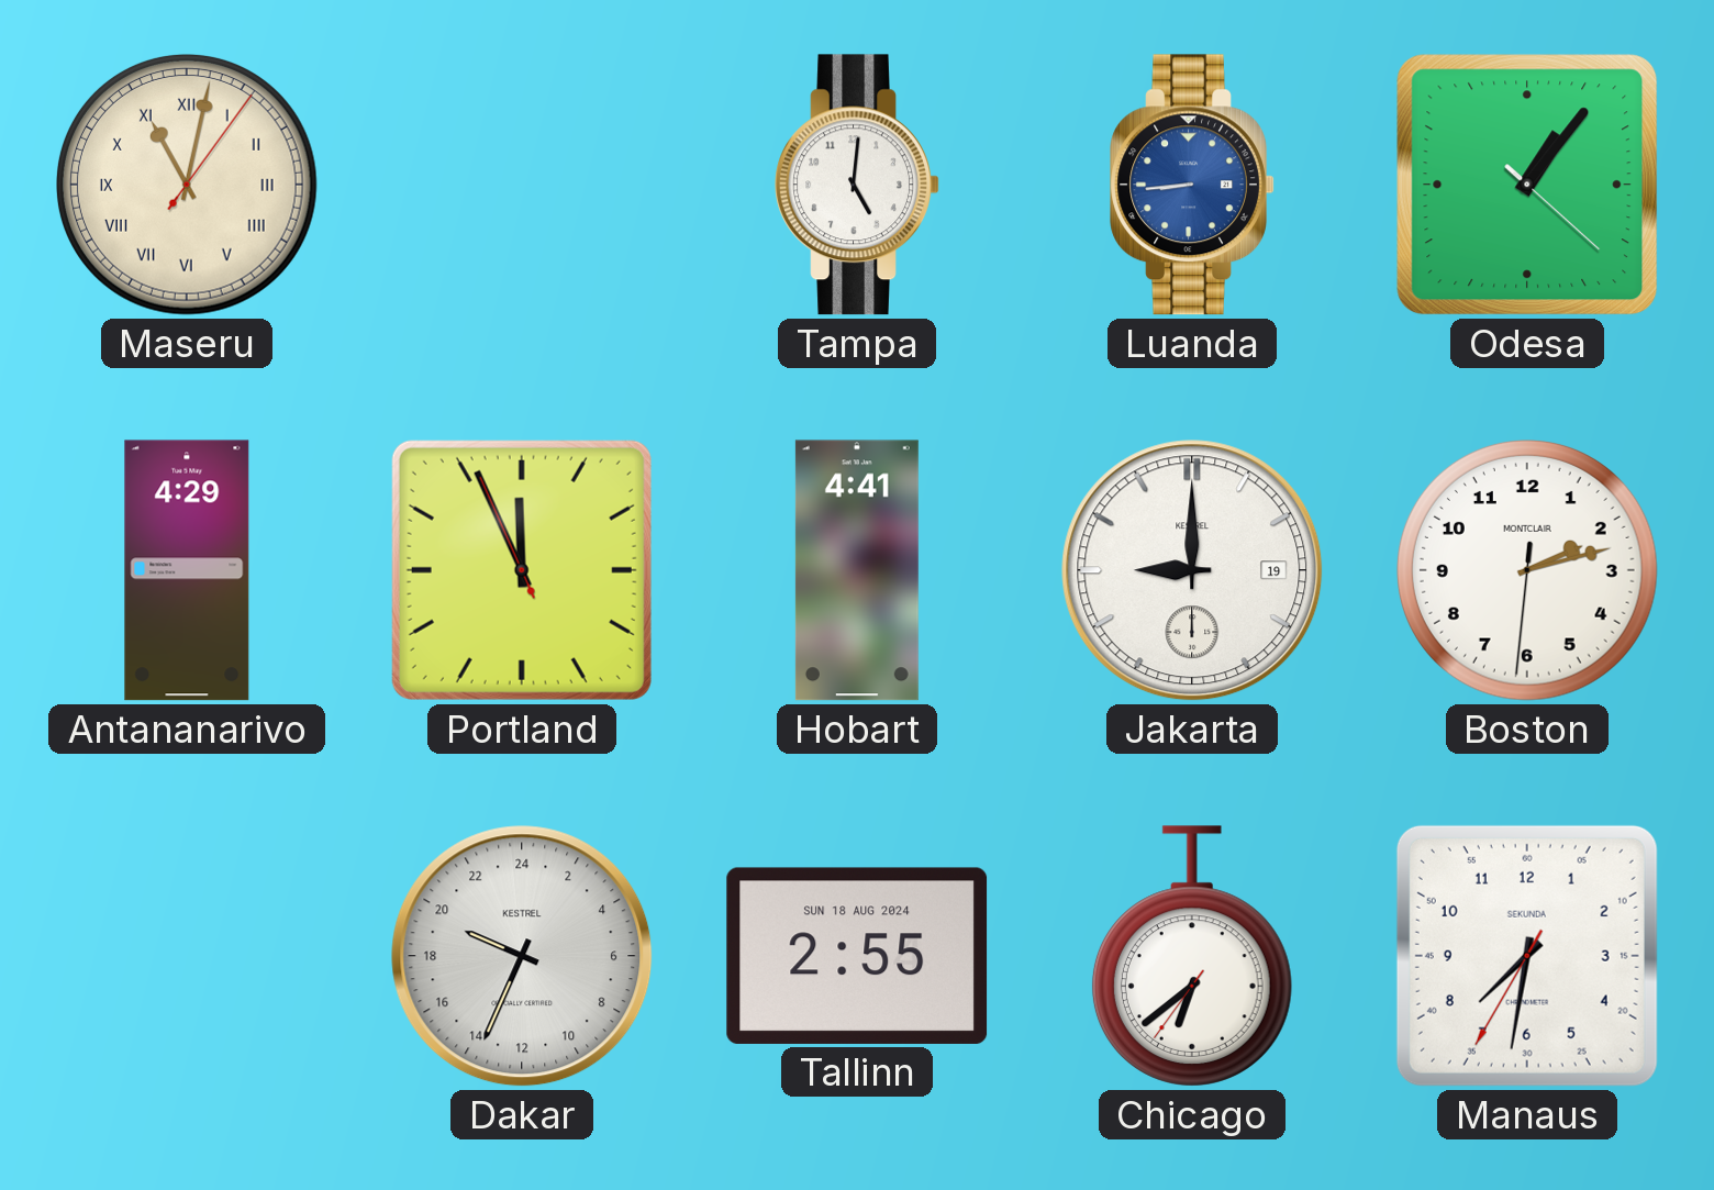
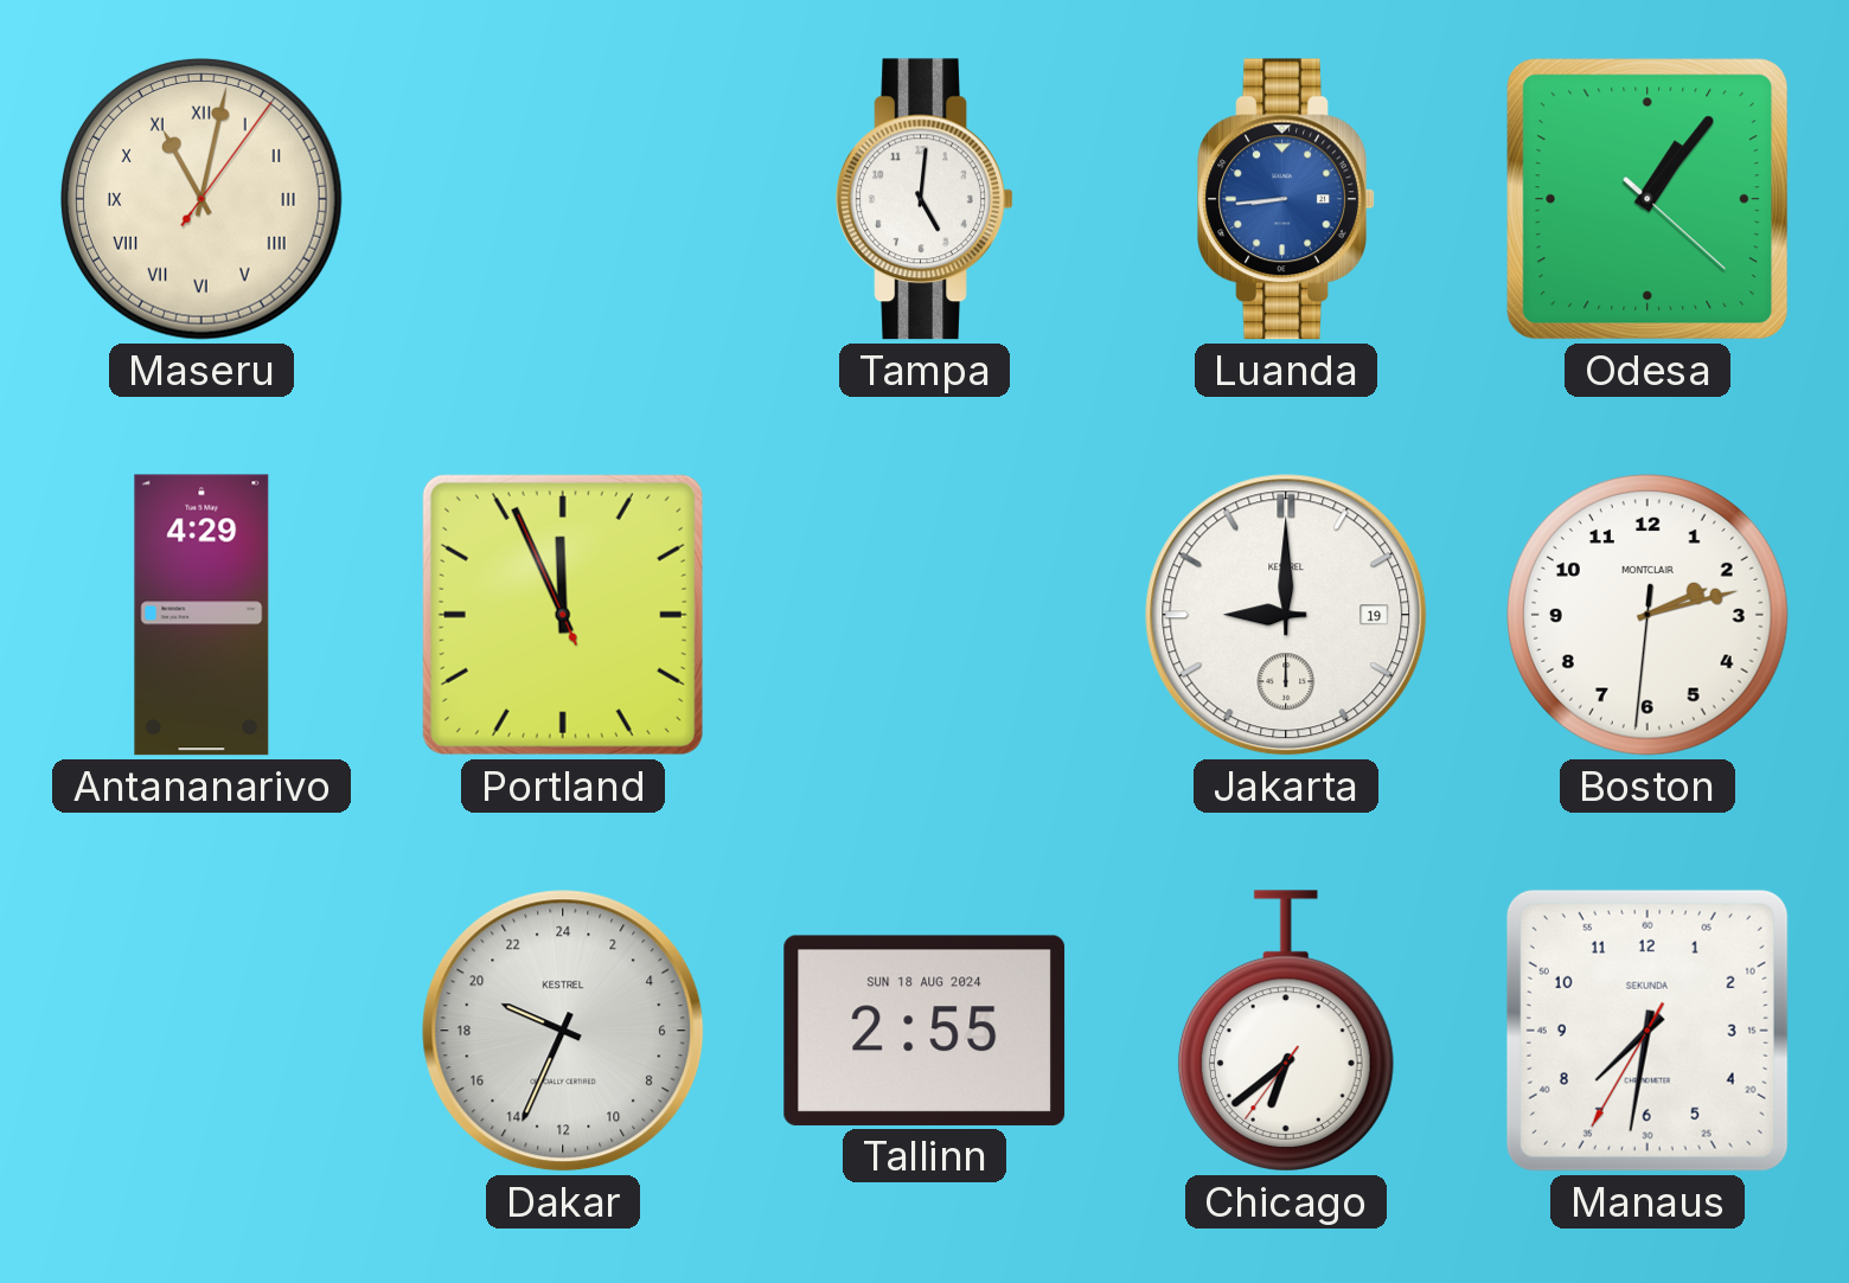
Hobart: 4:41 -> none (857, 570)
